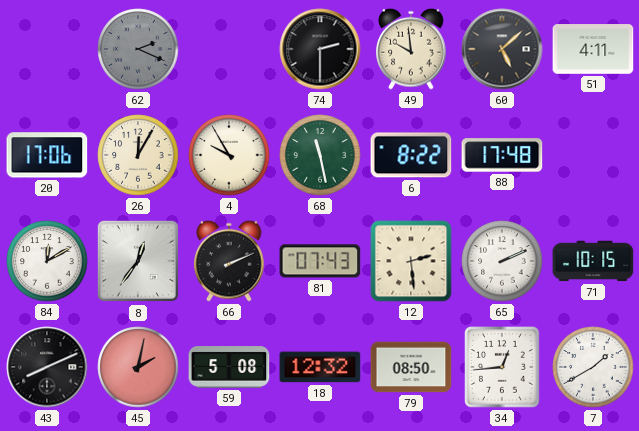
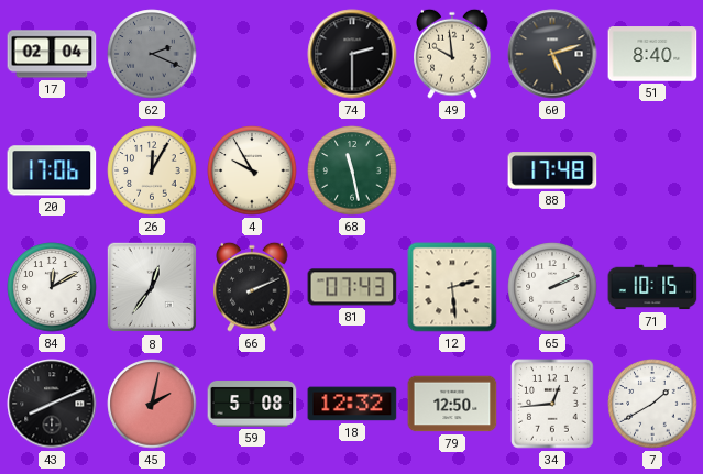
17: none -> 02:04 (52, 54)
60: 5:08 -> 5:12 (552, 54)
51: 4:11 -> 8:40 (652, 54)
6: 8:22 -> none (411, 155)
79: 08:50 -> 12:50 (452, 404)
